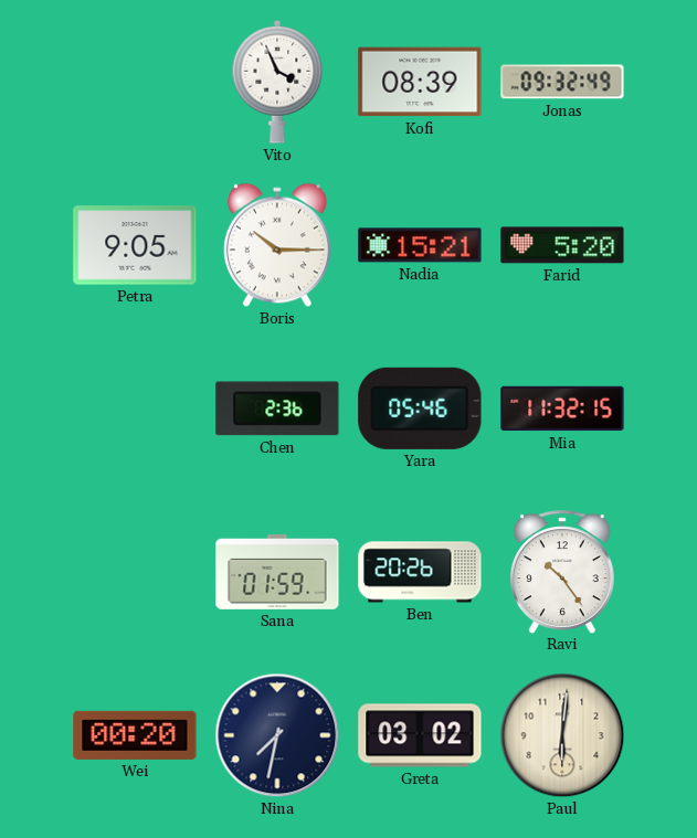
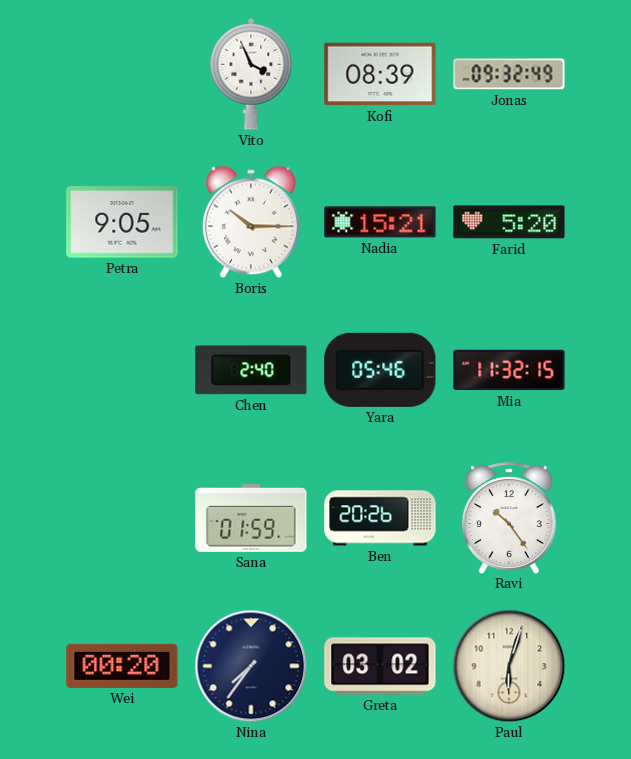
Chen: 2:36 -> 2:40 (251, 370)
Nina: 7:32 -> 7:36 (251, 666)
Paul: 6:01 -> 6:03 (509, 666)
